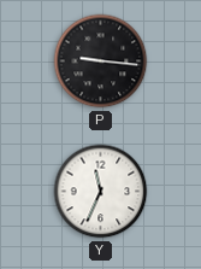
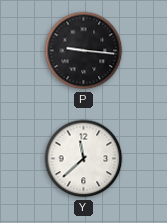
Y: 11:34 -> 11:38 (84, 159)
